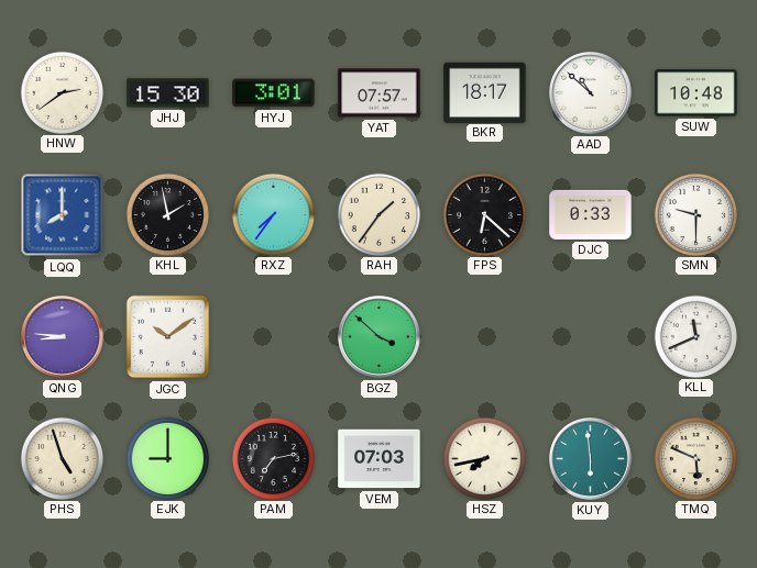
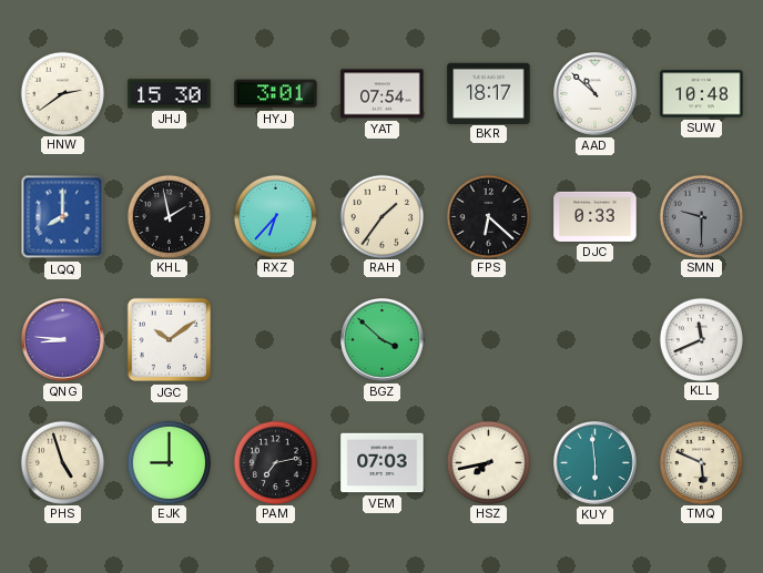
YAT: 07:57 -> 07:54 (383, 94)
RXZ: 7:36 -> 6:37 (275, 216)
SMN dial: white -> grey (701, 216)
